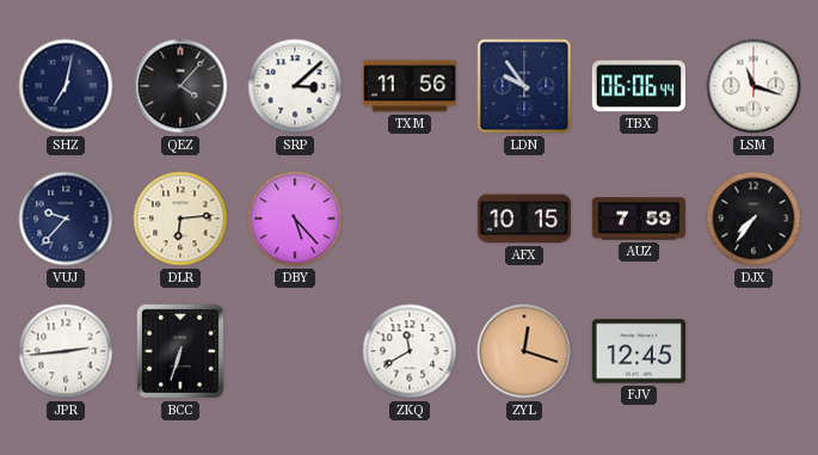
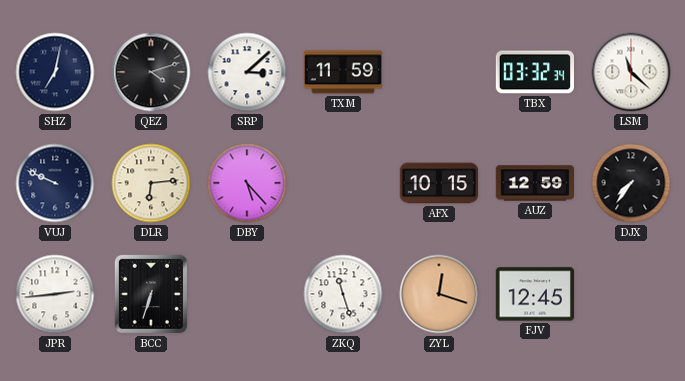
QEZ: 4:07 -> 4:12 (151, 72)
TXM: 11:56 -> 11:59 (342, 72)
LDN: 9:54 -> none (524, 86)
TBX: 06:06 -> 03:32 (534, 72)
LSM: 11:18 -> 11:22 (631, 72)
VUJ: 9:37 -> 9:49 (55, 183)
AUZ: 7:59 -> 12:59 (534, 183)
ZKQ: 11:40 -> 11:27 (343, 294)
